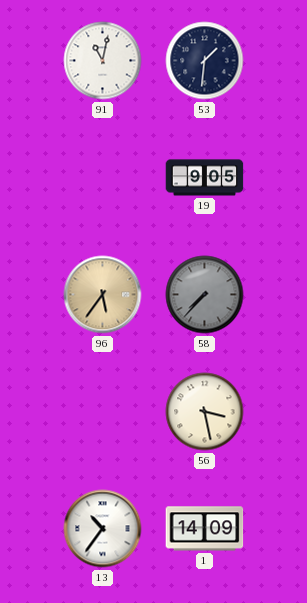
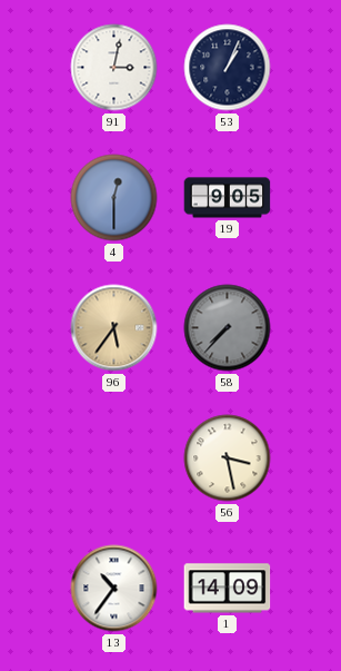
91: 11:02 -> 3:02 (114, 68)
53: 1:31 -> 1:04 (228, 68)
4: none -> 12:30 (114, 198)
